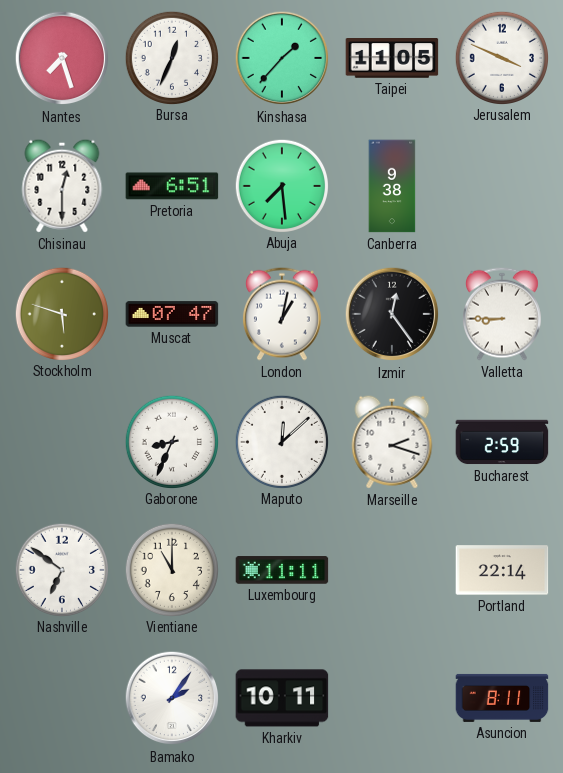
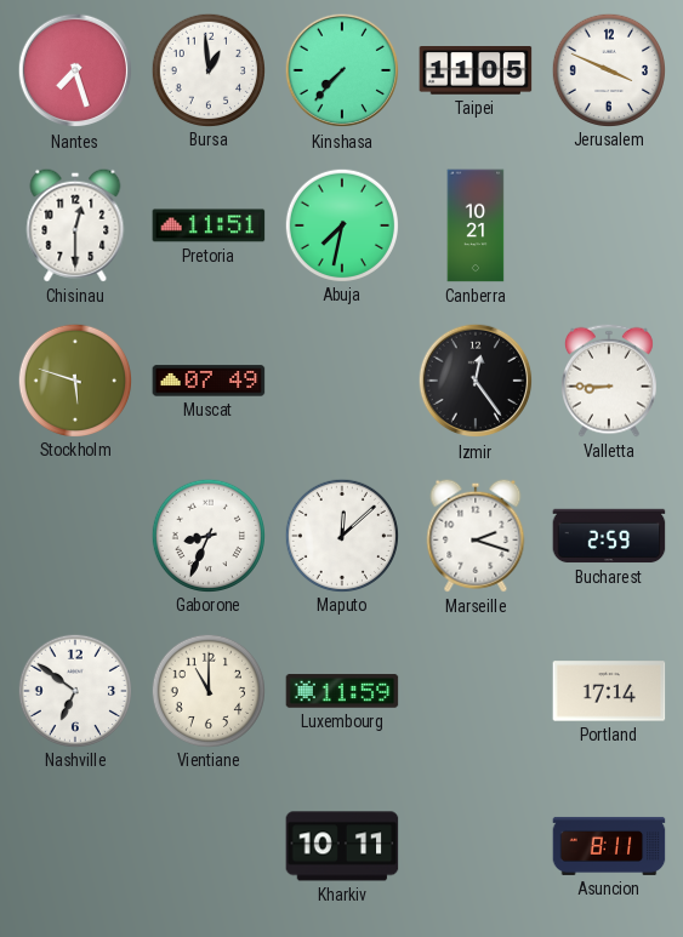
Bursa: 12:34 -> 12:59 (207, 69)
Kinshasa: 1:37 -> 7:37 (342, 70)
Pretoria: 6:51 -> 11:51 (209, 225)
Abuja: 7:29 -> 7:32 (341, 224)
Canberra: 9:38 -> 10:21 (476, 225)
Muscat: 07:47 -> 07:49 (209, 381)
London: 1:02 -> none (282, 314)
Luxembourg: 11:11 -> 11:59 (342, 691)
Portland: 22:14 -> 17:14 (609, 691)
Bamako: 2:06 -> none (172, 698)
